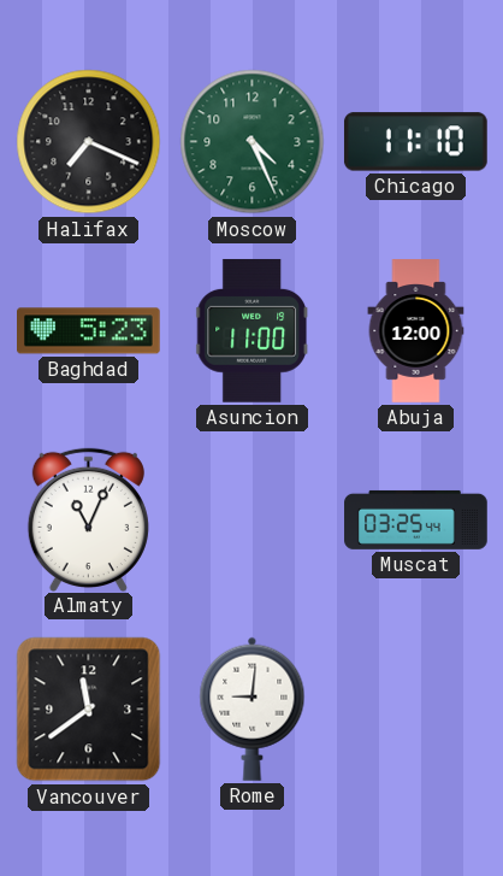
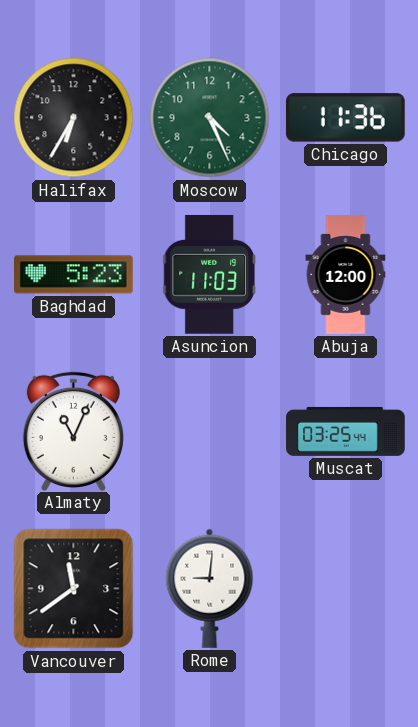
Halifax: 7:19 -> 6:35 (74, 118)
Chicago: 11:10 -> 11:36 (345, 118)
Asuncion: 11:00 -> 11:03 (209, 274)
